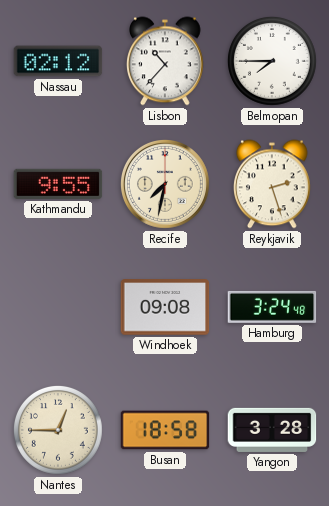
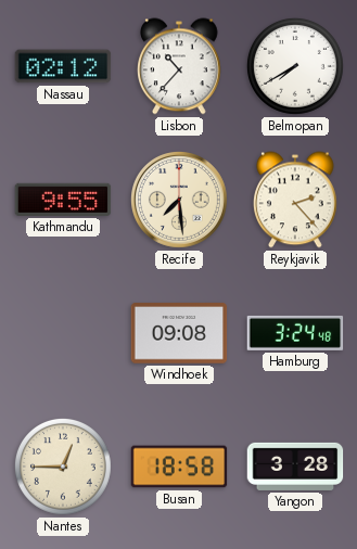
Belmopan: 7:45 -> 7:40 (296, 67)
Recife: 7:32 -> 7:29 (180, 201)
Reykjavik: 2:27 -> 2:23 (296, 200)
